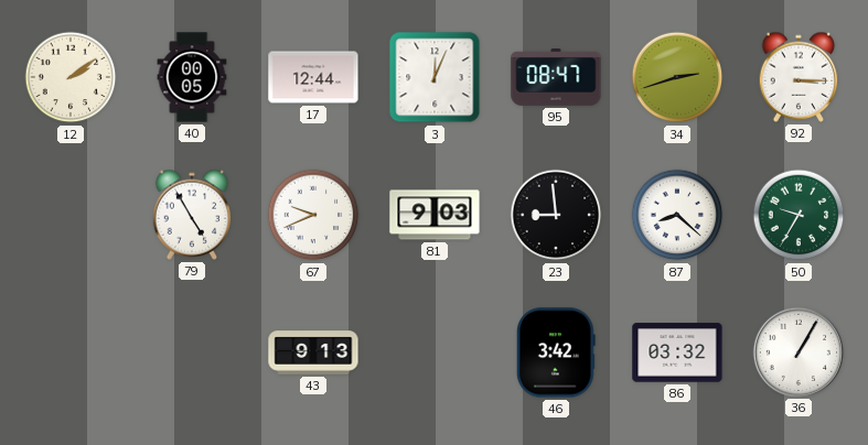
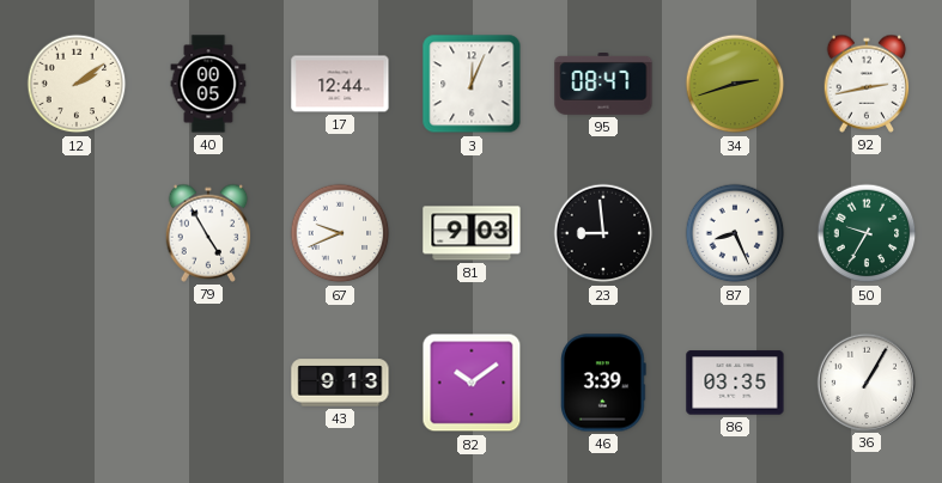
92: 3:15 -> 2:43 (867, 84)
87: 8:22 -> 8:26 (735, 233)
82: none -> 10:09 (472, 383)
46: 3:42 -> 3:39 (604, 383)
86: 03:32 -> 03:35 (735, 383)
